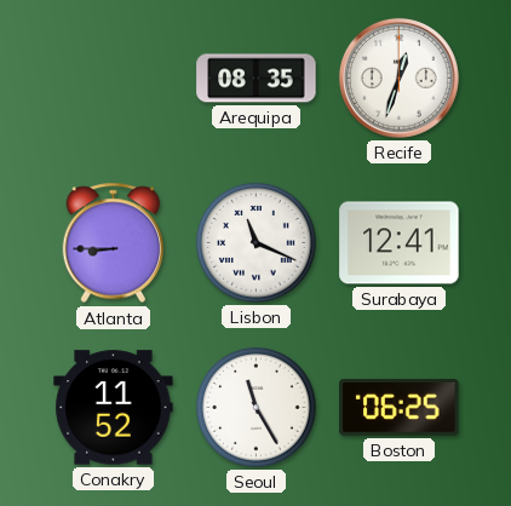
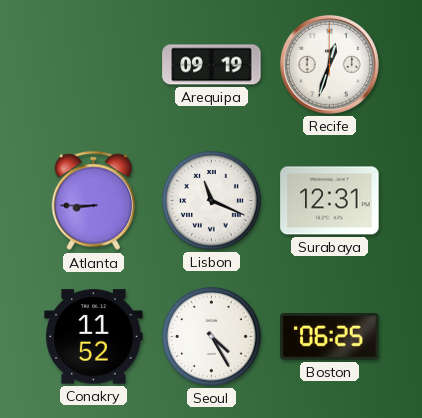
Arequipa: 08:35 -> 09:19 (212, 65)
Surabaya: 12:41 -> 12:31 (330, 201)
Seoul: 11:25 -> 4:25 (212, 337)
